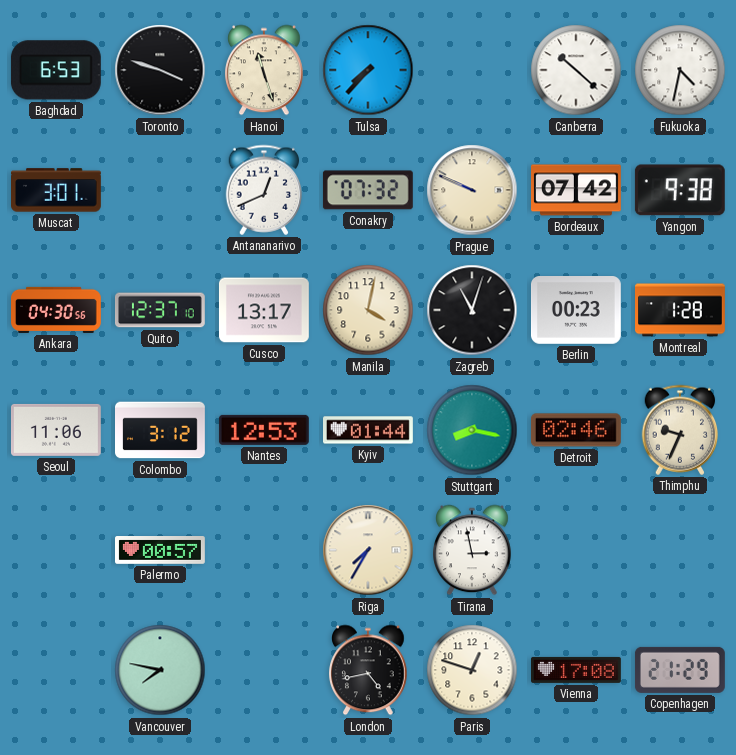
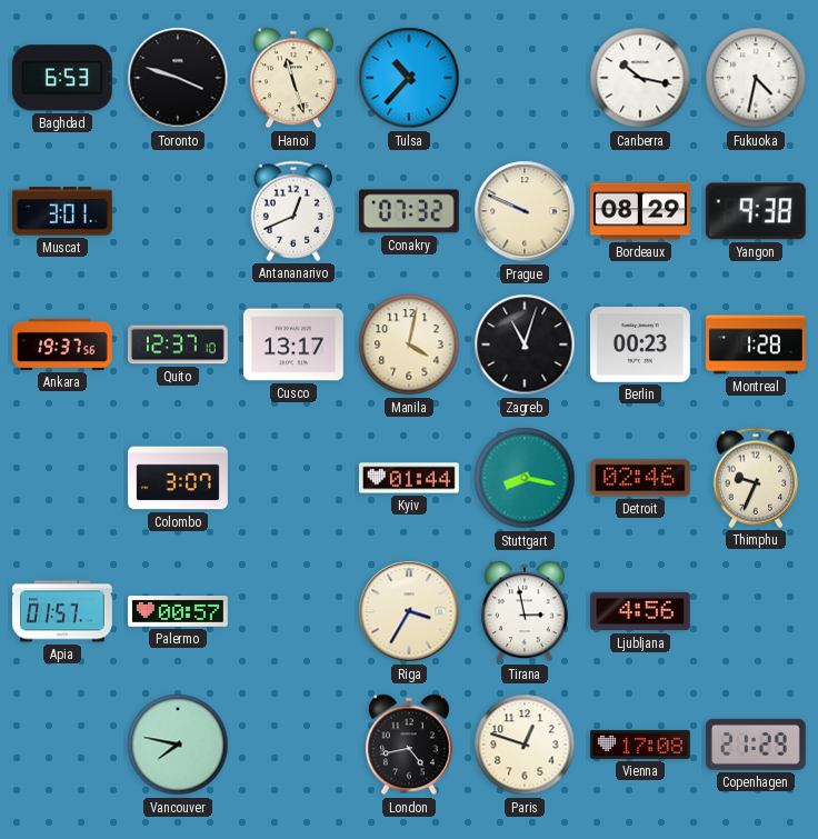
Tulsa: 7:37 -> 10:37 (409, 78)
Canberra: 10:22 -> 10:17 (640, 78)
Bordeaux: 07:42 -> 08:29 (641, 211)
Ankara: 04:30 -> 19:37 (63, 344)
Seoul: 11:06 -> none (56, 430)
Colombo: 3:12 -> 3:07 (179, 478)
Nantes: 12:53 -> none (264, 430)
Apia: none -> 01:57 (62, 611)
Riga: 7:35 -> 3:35 (409, 611)
Ljubljana: none -> 4:56 (640, 611)
